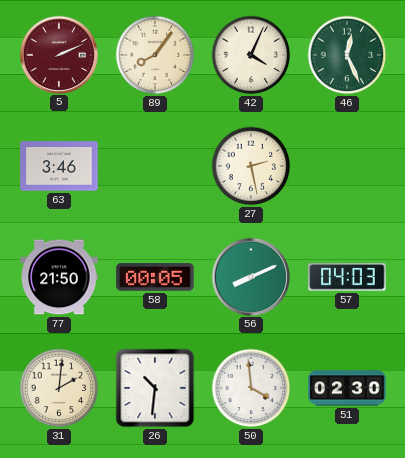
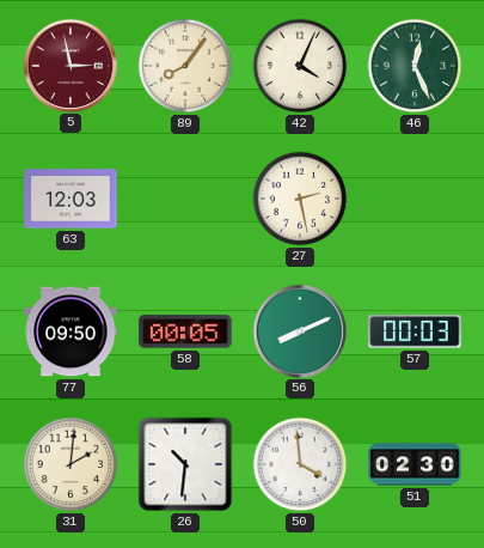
5: 2:11 -> 2:58 (69, 65)
63: 3:46 -> 12:03 (71, 199)
77: 21:50 -> 09:50 (71, 331)
57: 04:03 -> 00:03 (415, 331)
